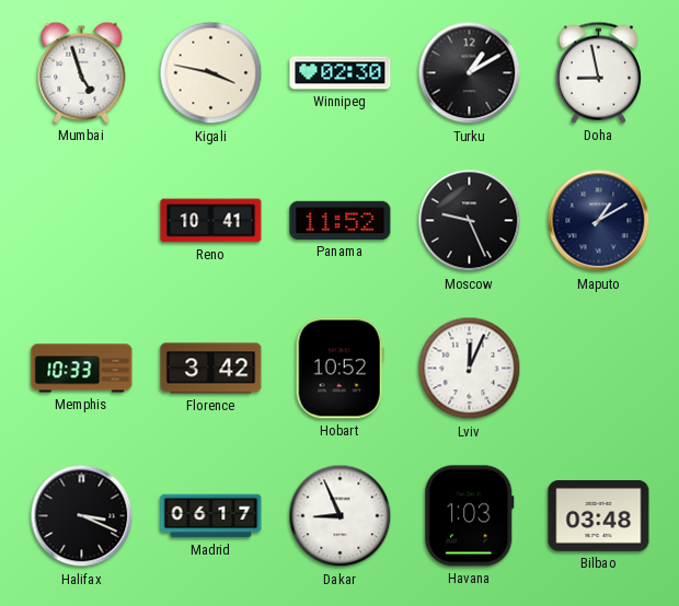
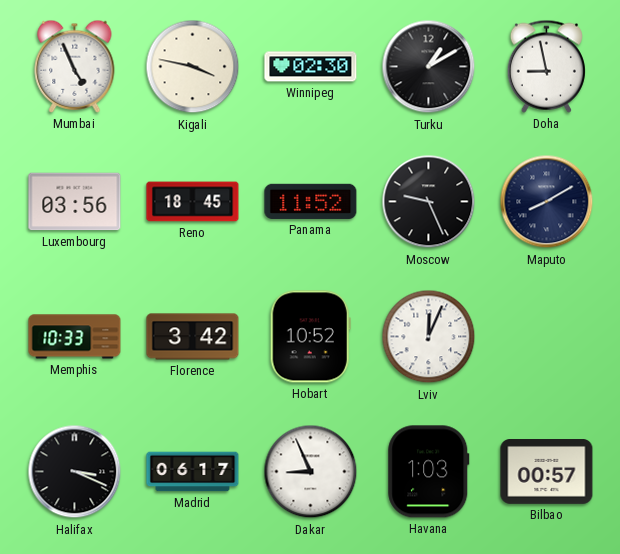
Mumbai: 4:57 -> 4:56 (75, 66)
Luxembourg: none -> 03:56 (75, 202)
Reno: 10:41 -> 18:45 (193, 202)
Maputo: 1:10 -> 8:10 (547, 202)
Bilbao: 03:48 -> 00:57 (547, 472)
